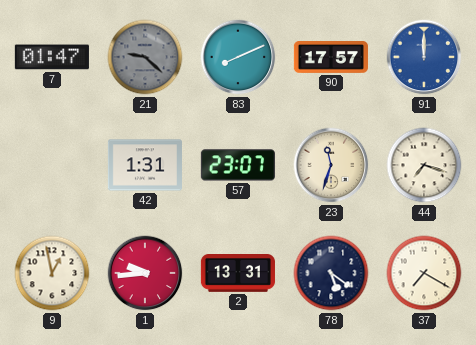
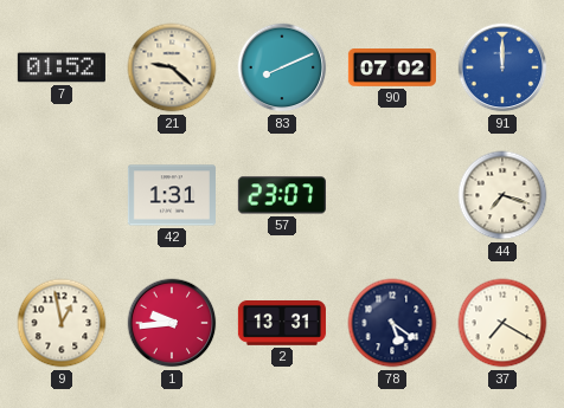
7: 01:47 -> 01:52 (62, 67)
21 dial: grey -> cream (172, 67)
90: 17:57 -> 07:02 (392, 69)
23: 11:33 -> none (331, 165)
